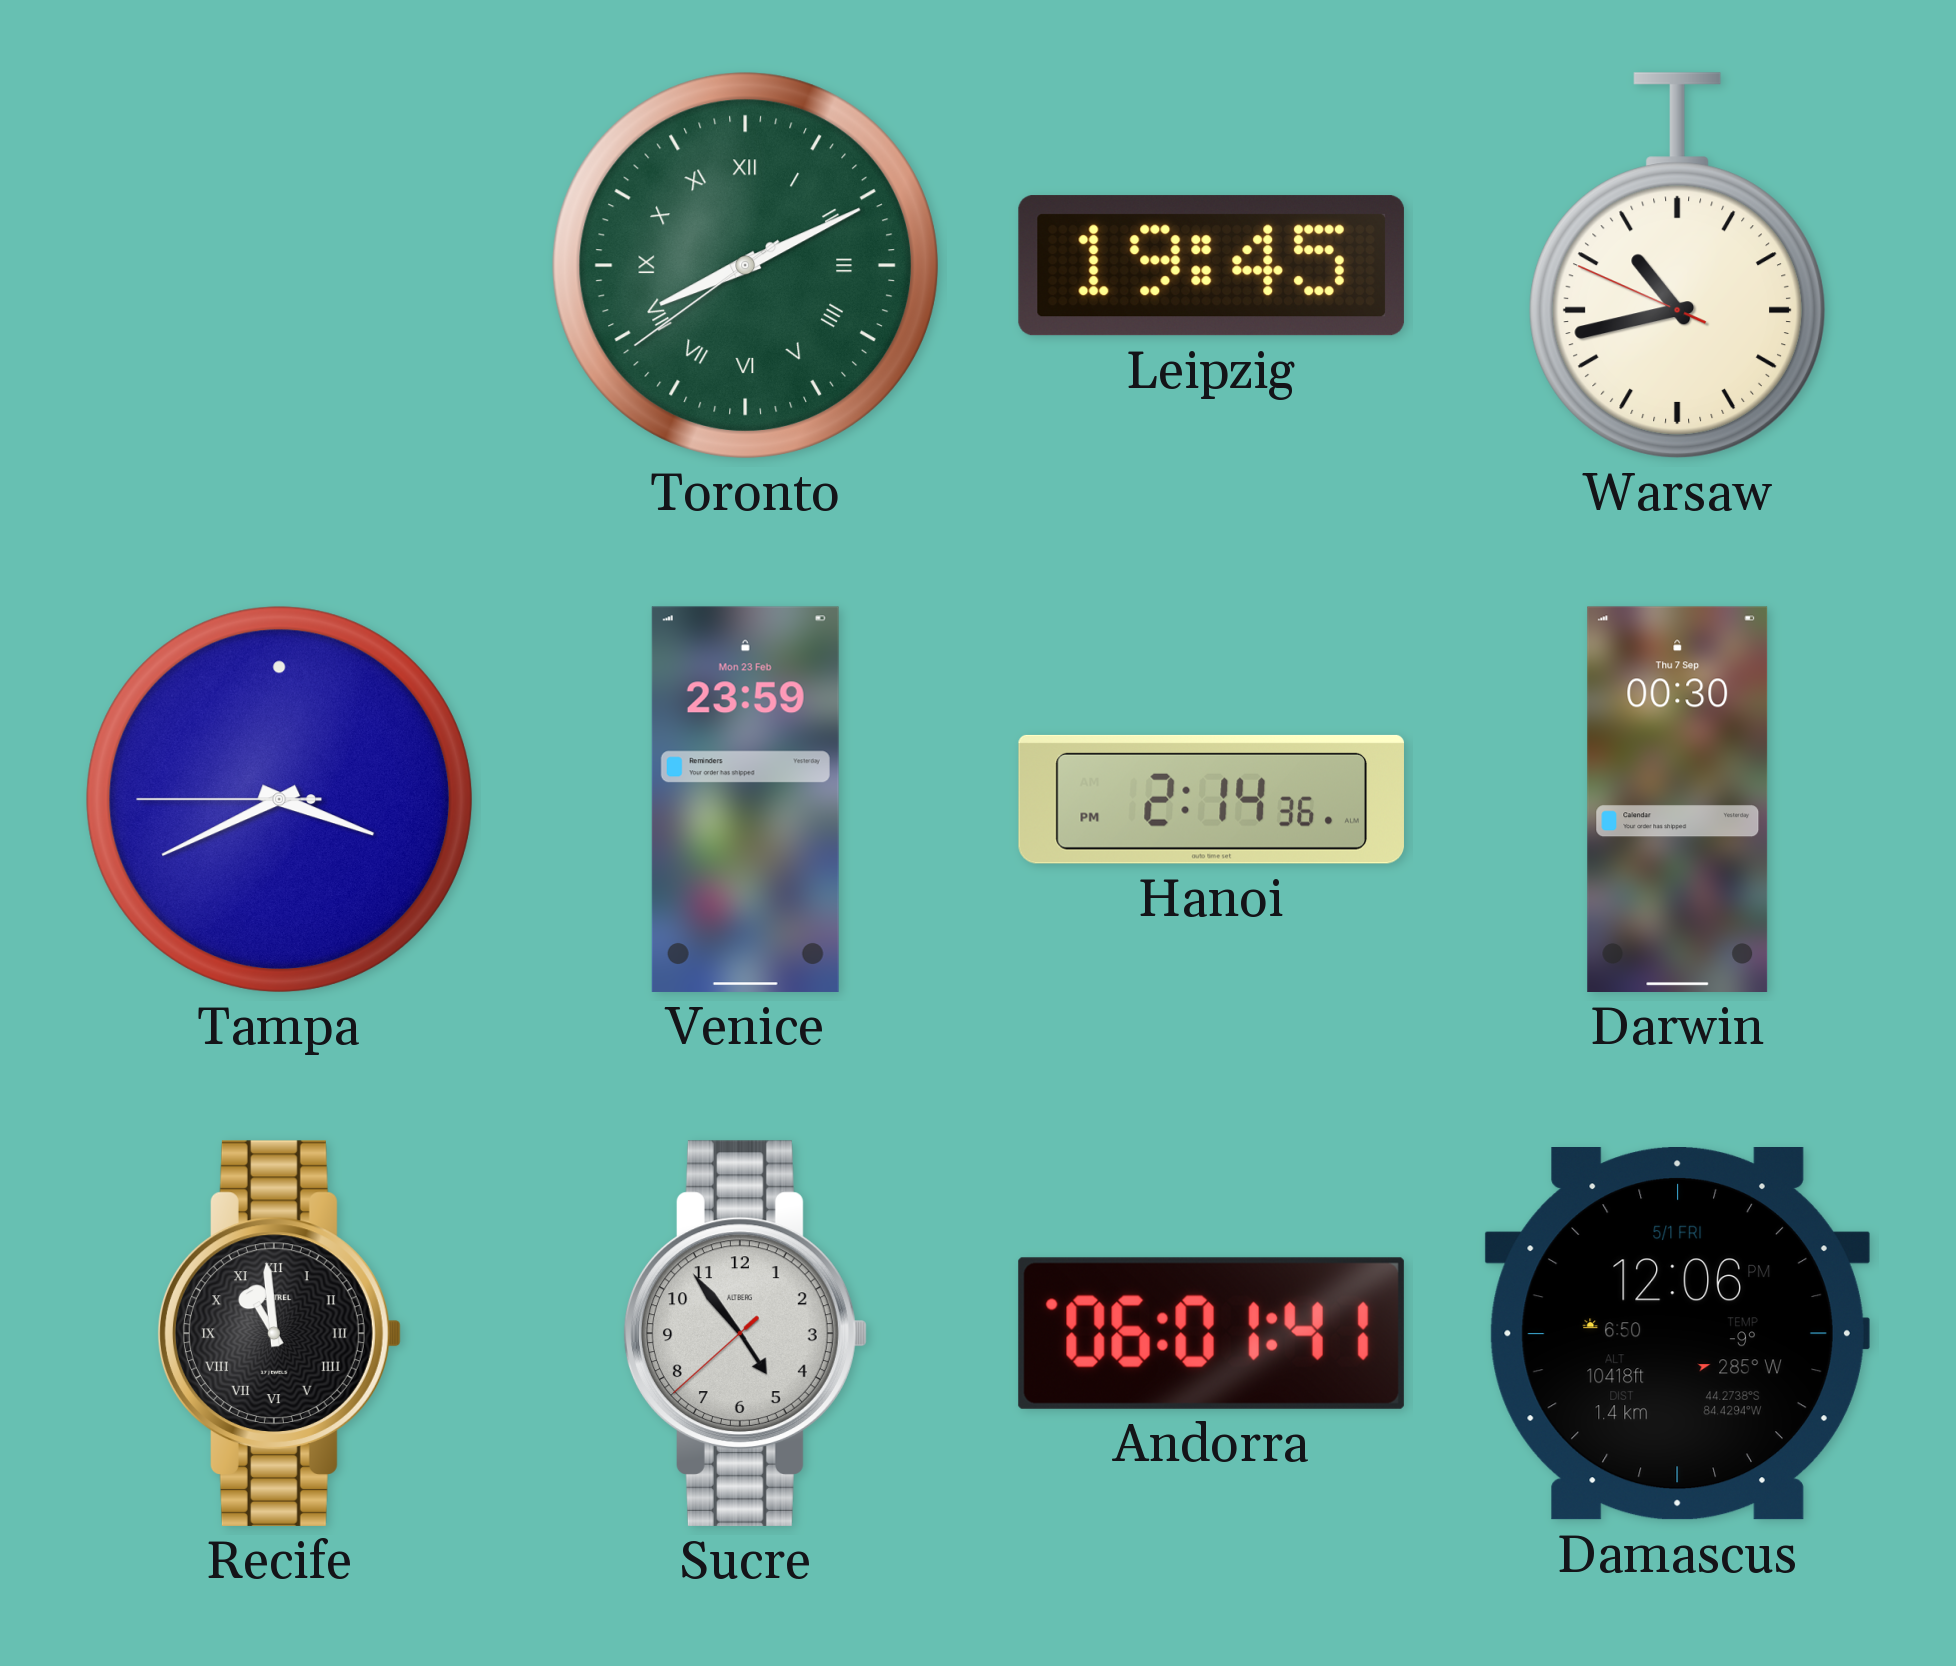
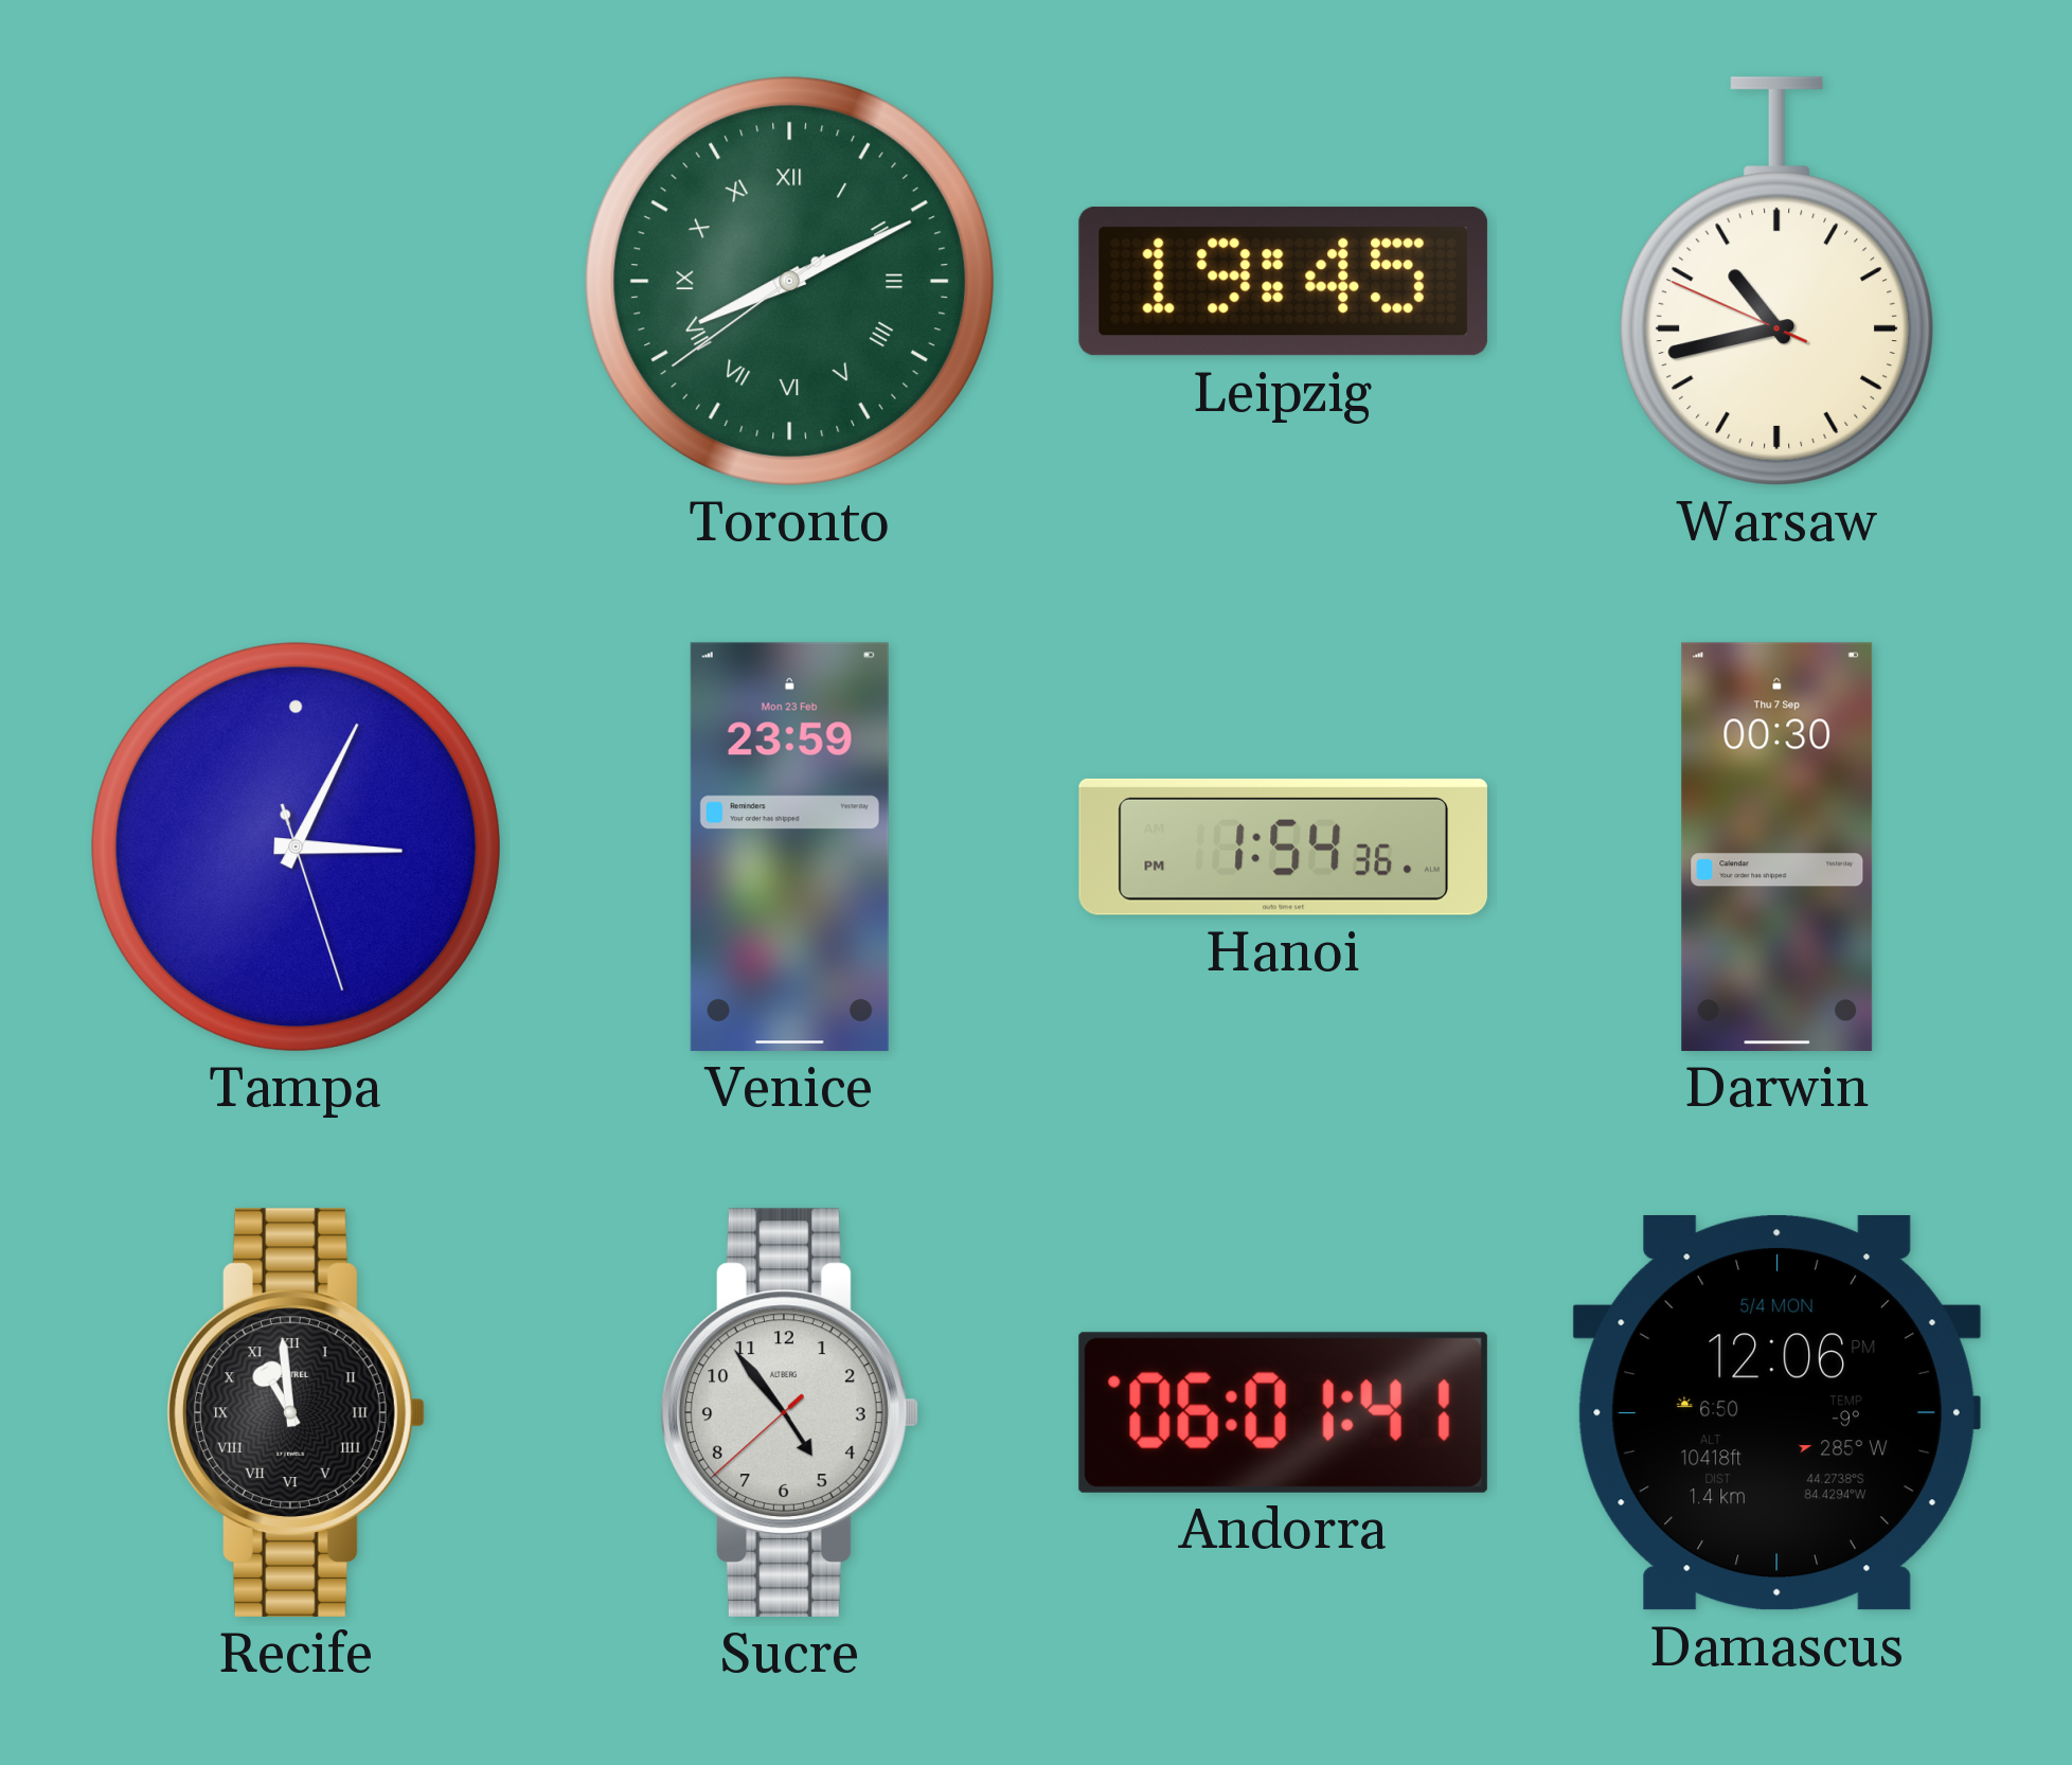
Tampa: 3:40 -> 3:04 (296, 846)
Hanoi: 2:14 -> 1:54 (1283, 846)
Damascus date: 5/1 FRI -> 5/4 MON (1776, 1413)
